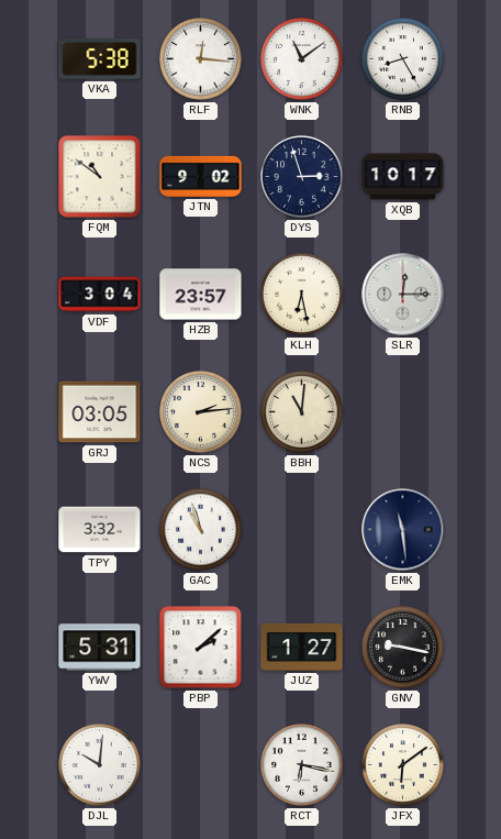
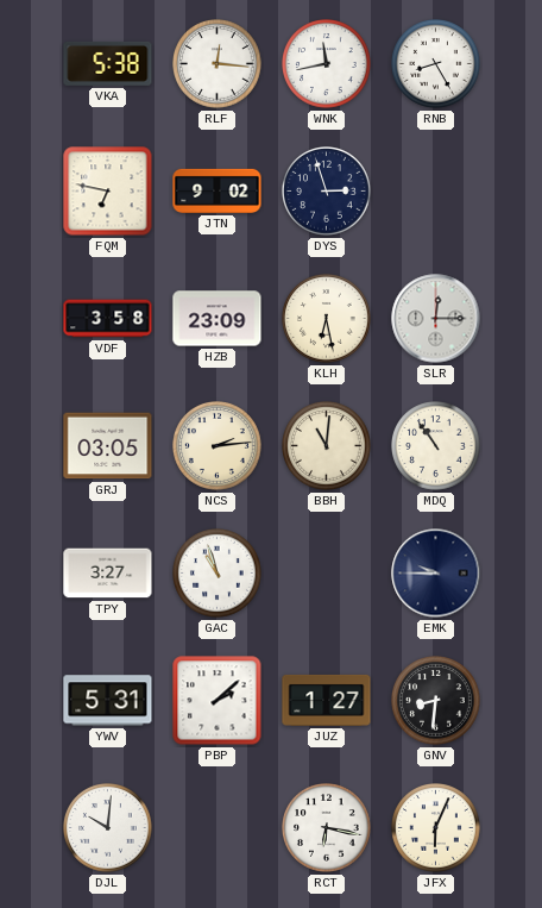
WNK: 11:09 -> 11:43 (327, 64)
FQM: 10:51 -> 6:47 (108, 192)
XQB: 10:17 -> none (403, 177)
VDF: 3:04 -> 3:58 (108, 319)
HZB: 23:57 -> 23:09 (218, 319)
MDQ: none -> 10:54 (436, 446)
TPY: 3:32 -> 3:27 (108, 574)
EMK: 11:29 -> 9:45 (436, 574)
GNV: 9:17 -> 8:31 (436, 701)
JFX: 6:09 -> 6:04 (436, 828)
